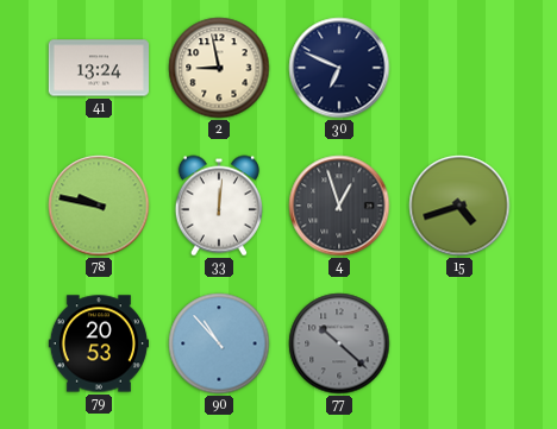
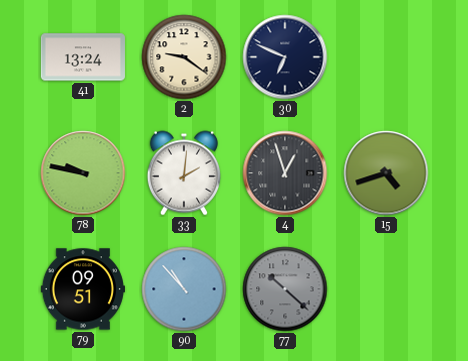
2: 8:58 -> 9:21 (184, 57)
33: 12:01 -> 2:01 (184, 173)
79: 20:53 -> 09:51 (82, 289)
